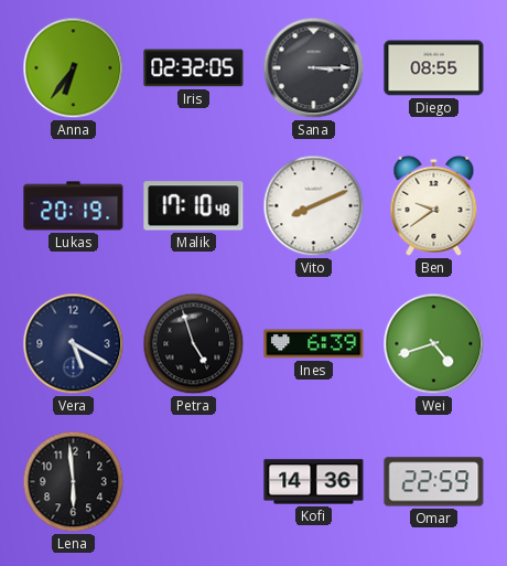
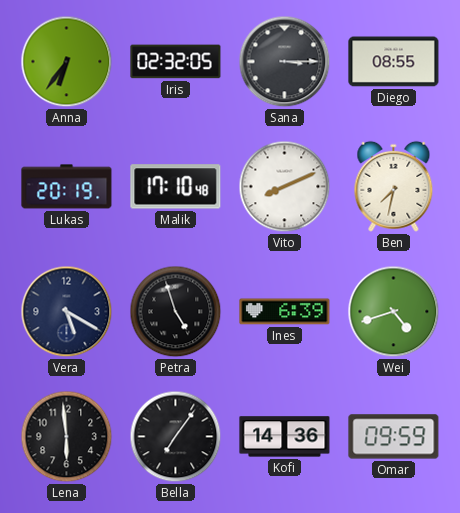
Ben: 9:39 -> 7:32 (394, 186)
Bella: none -> 7:06 (176, 437)
Omar: 22:59 -> 09:59 (394, 437)
